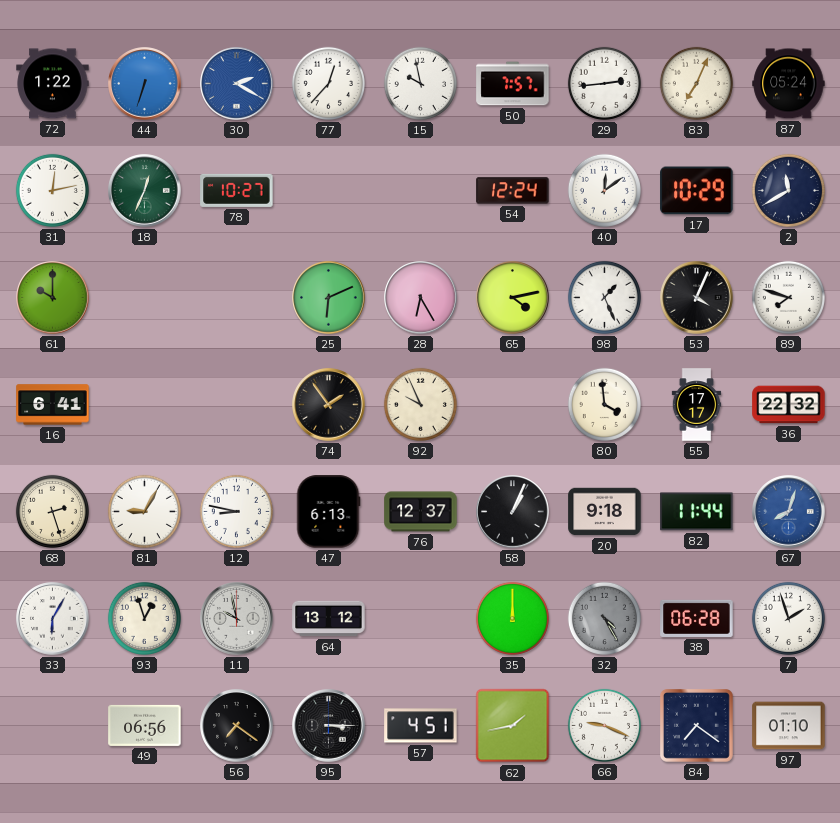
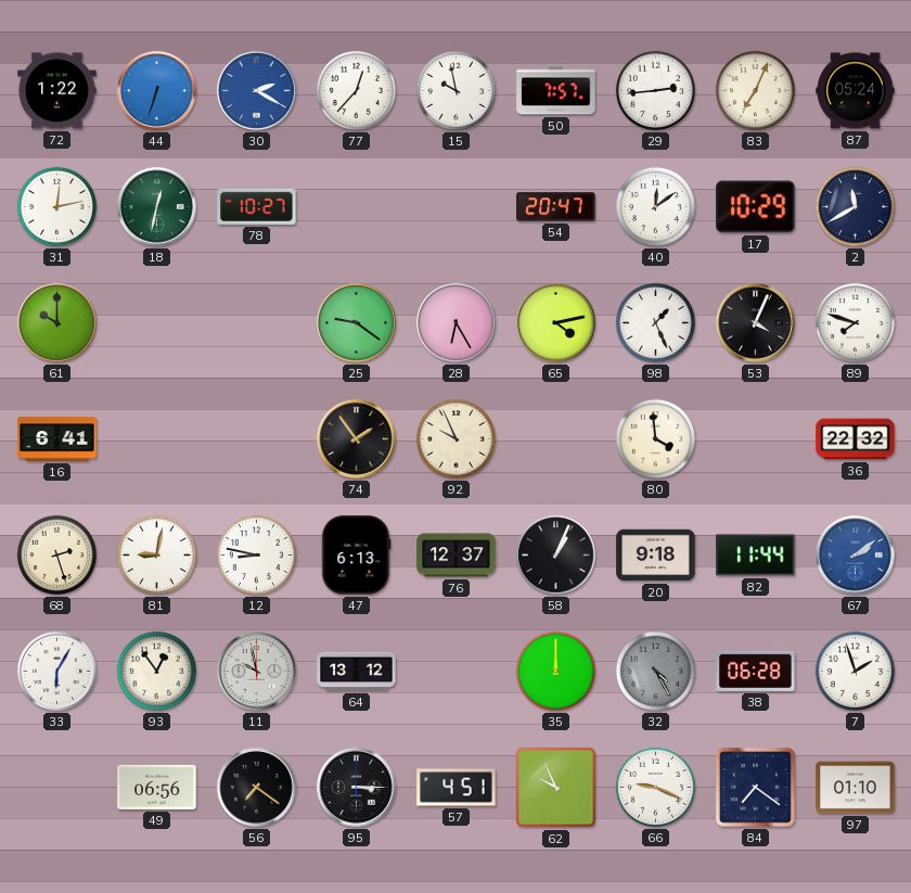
18: 12:34 -> 12:32 (157, 207)
54: 12:24 -> 20:47 (556, 207)
25: 6:11 -> 9:21 (357, 323)
55: 17:17 -> none (697, 405)
81: 9:05 -> 9:02 (156, 554)
67: 8:03 -> 2:09 (856, 556)
93: 12:57 -> 12:54 (156, 671)
62: 1:43 -> 9:56 (556, 788)
